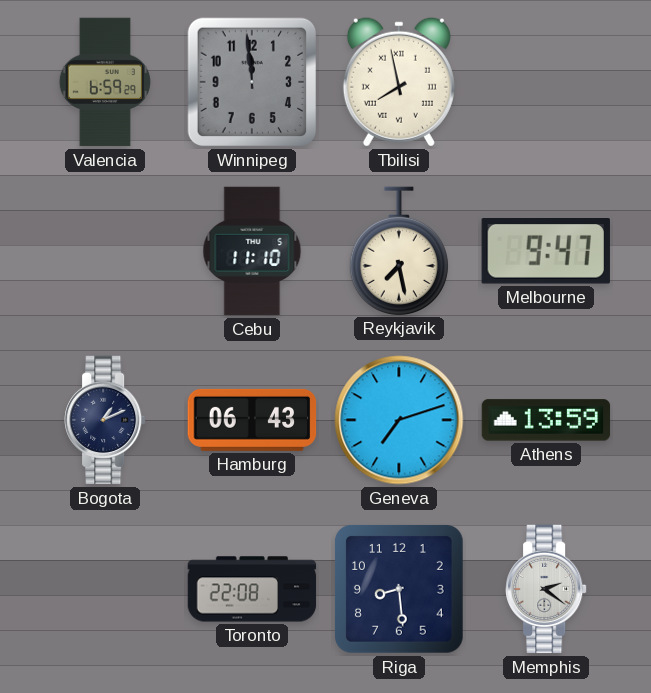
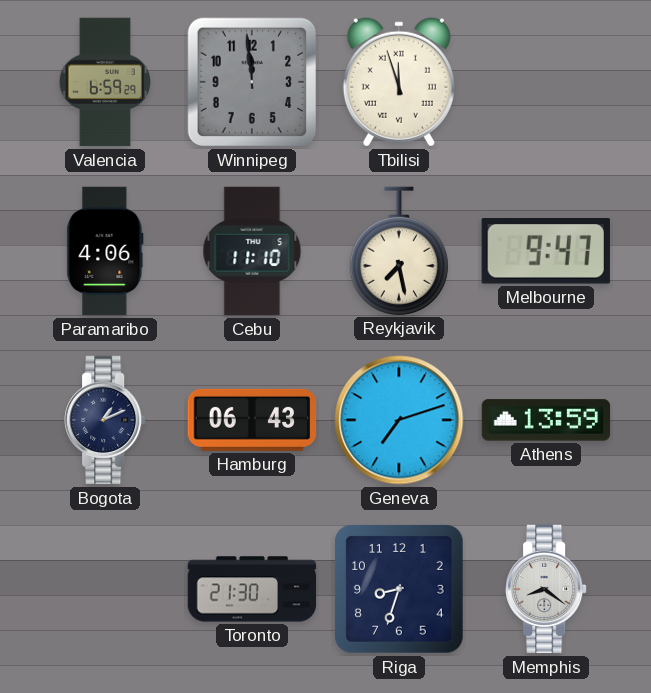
Tbilisi: 7:58 -> 11:57 (399, 82)
Paramaribo: none -> 4:06 (105, 251)
Toronto: 22:08 -> 21:30 (252, 589)
Riga: 8:29 -> 8:33 (399, 589)
Memphis: 2:21 -> 8:21 (546, 589)
